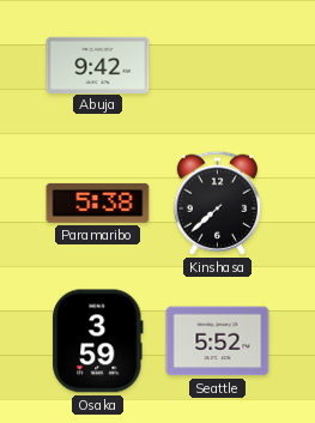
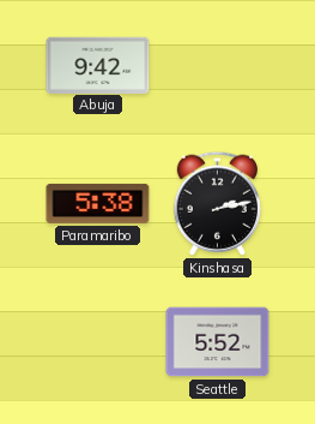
Kinshasa: 7:38 -> 2:13 (217, 203)
Osaka: 3:59 -> none (98, 342)
